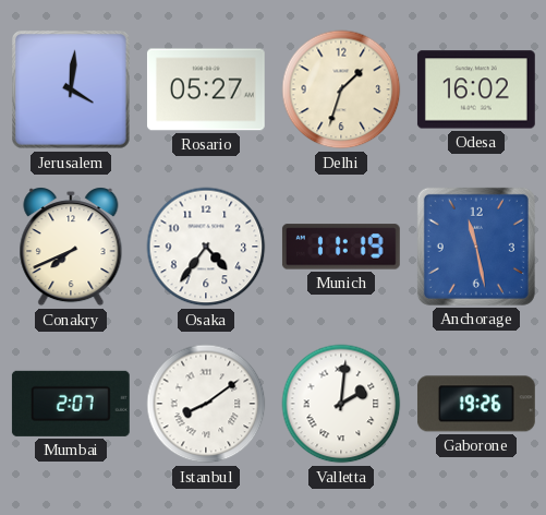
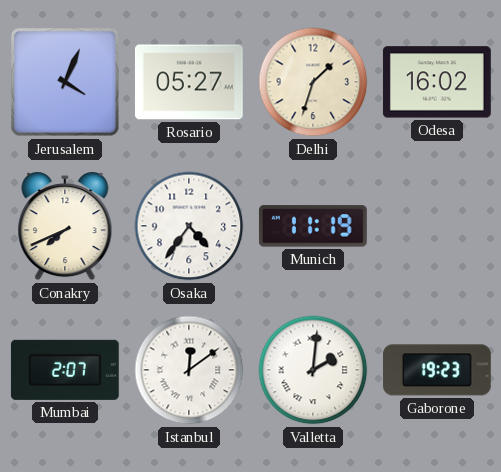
Jerusalem: 4:01 -> 4:04 (66, 83)
Anchorage: 11:28 -> none (476, 247)
Istanbul: 8:09 -> 12:09 (189, 370)
Gaborone: 19:26 -> 19:23 (437, 370)
